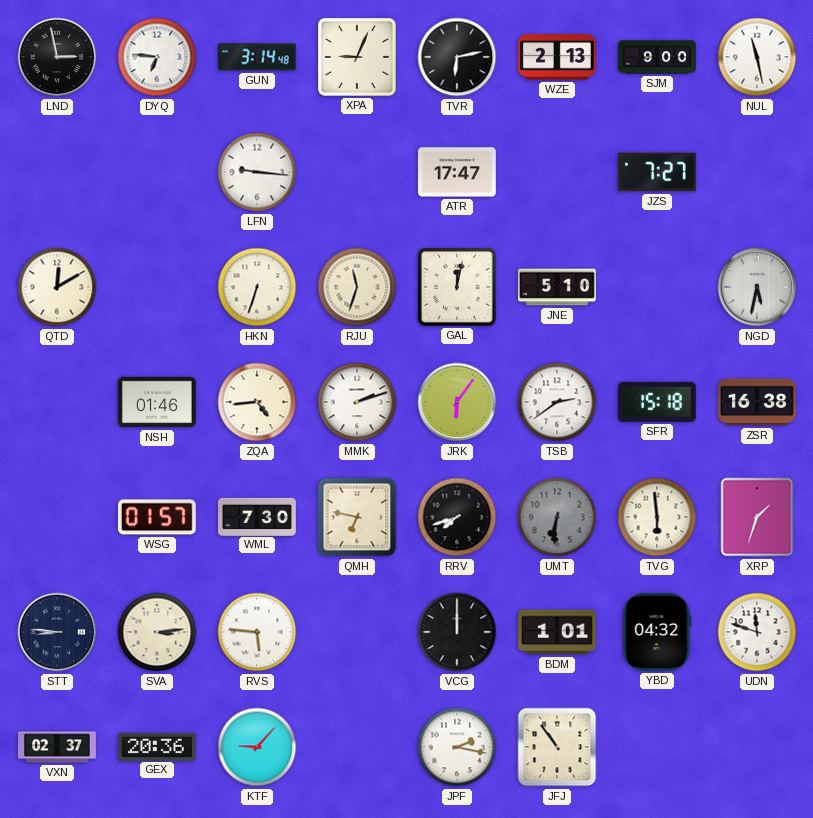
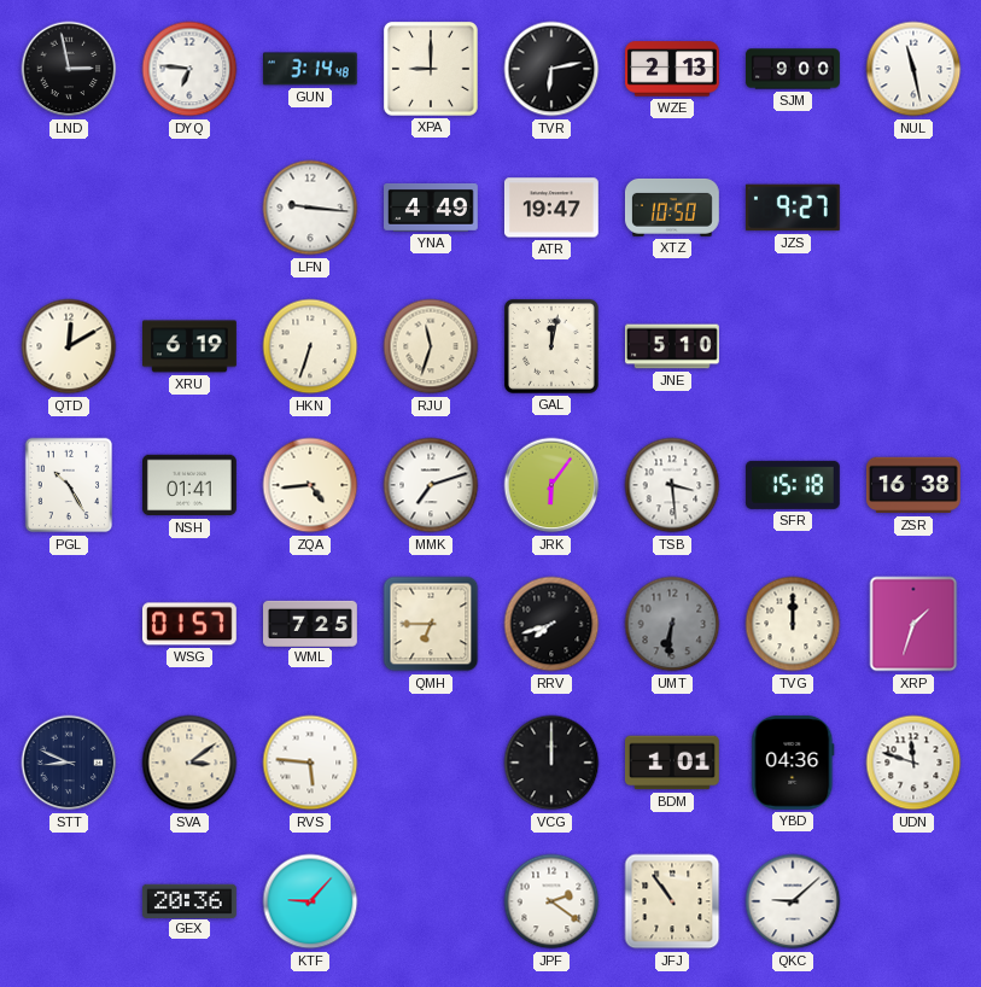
XPA: 9:04 -> 9:00 (431, 69)
YNA: none -> 4:49 (432, 209)
ATR: 17:47 -> 19:47 (551, 208)
XTZ: none -> 10:50 (672, 208)
JZS: 7:27 -> 9:27 (793, 208)
XRU: none -> 6:19 (191, 346)
NGD: 5:32 -> none (757, 287)
PGL: none -> 10:25 (68, 485)
NSH: 01:46 -> 01:41 (191, 485)
MMK: 2:12 -> 7:12 (431, 485)
TSB: 2:39 -> 3:29 (672, 485)
WML: 7:30 -> 7:25 (311, 623)
QMH: 6:47 -> 6:45 (431, 624)
TVG: 5:59 -> 12:00 (793, 624)
STT: 8:46 -> 8:49 (69, 763)
SVA: 3:14 -> 3:09 (189, 763)
YBD: 04:32 -> 04:36 (793, 763)
VXN: 02:37 -> none (58, 747)
JPF: 2:17 -> 2:21 (551, 901)
QKC: none -> 9:08 (793, 901)
